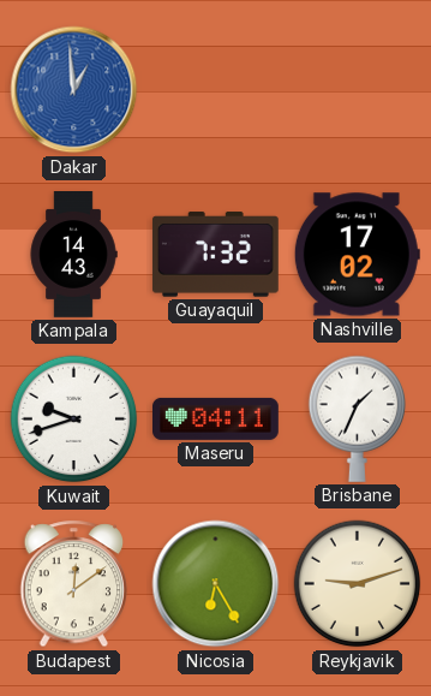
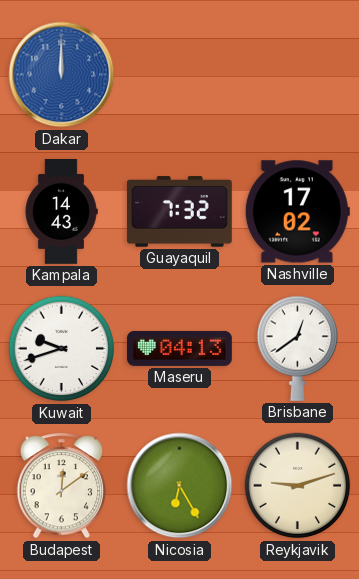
Dakar: 12:59 -> 12:00 (62, 75)
Maseru: 04:11 -> 04:13 (180, 348)
Brisbane: 1:34 -> 12:39 (298, 348)
